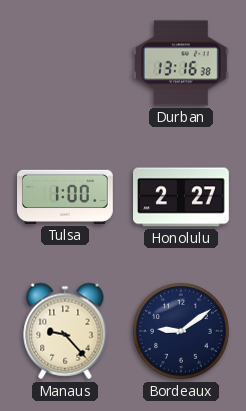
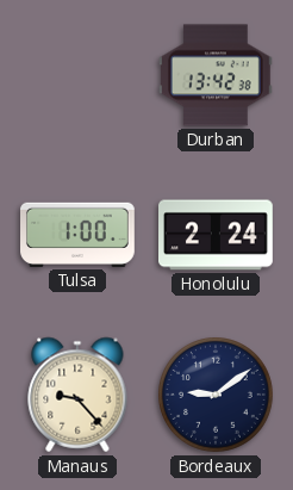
Durban: 13:16 -> 13:42 (216, 75)
Honolulu: 2:27 -> 2:24 (217, 235)
